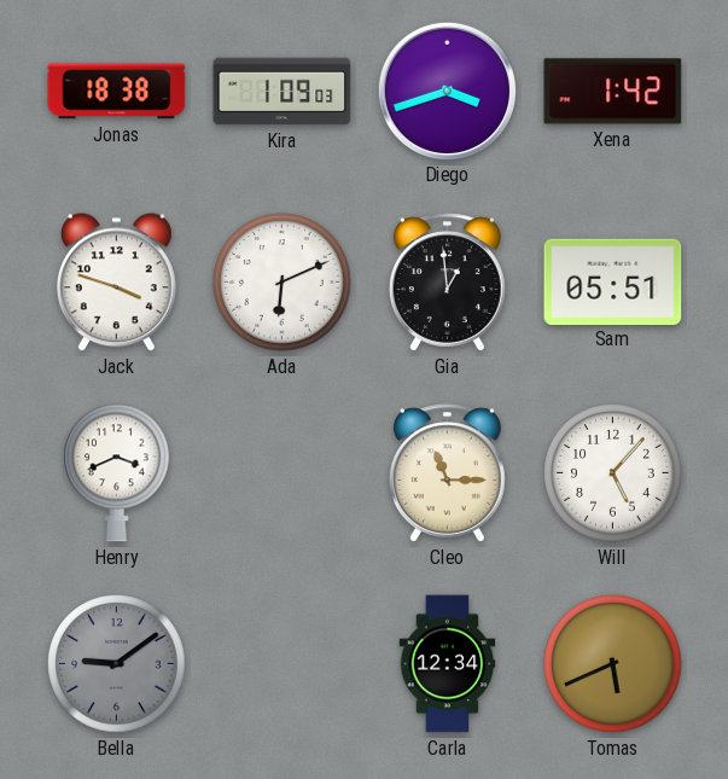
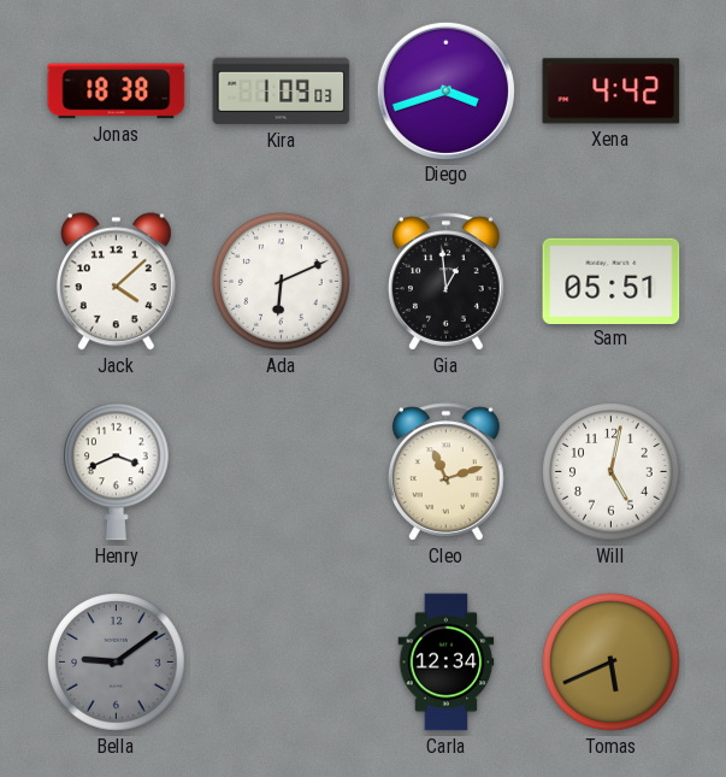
Xena: 1:42 -> 4:42 (612, 92)
Jack: 3:48 -> 4:08 (116, 282)
Cleo: 11:15 -> 11:12 (445, 472)
Will: 5:07 -> 5:02 (612, 472)
